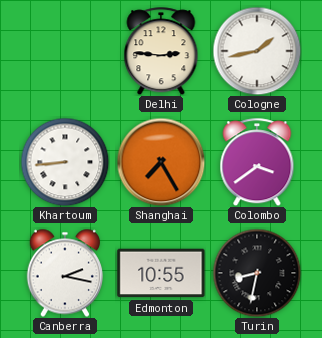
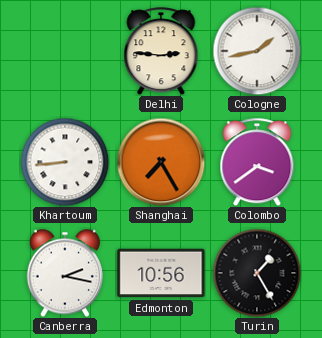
Edmonton: 10:55 -> 10:56 (161, 273)
Turin: 8:32 -> 1:25 (257, 273)
